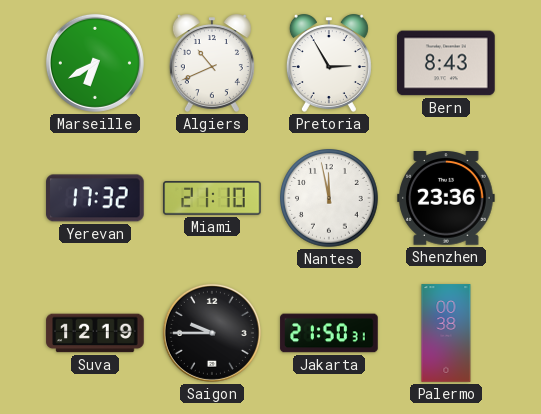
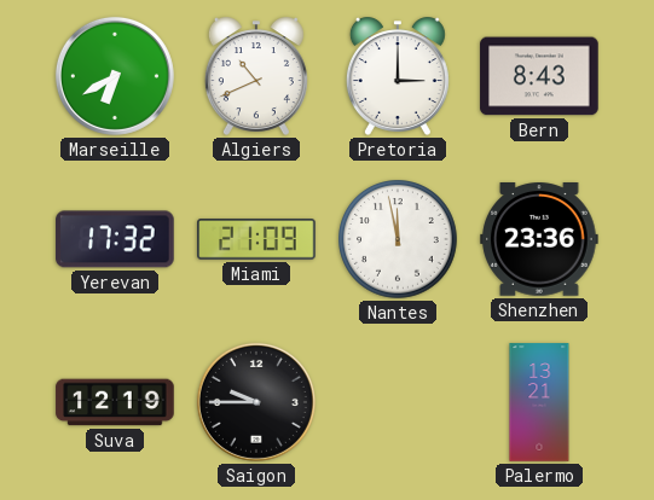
Pretoria: 2:55 -> 3:00 (398, 76)
Miami: 21:10 -> 21:09 (256, 239)
Jakarta: 21:50 -> none (329, 333)
Palermo: 00:38 -> 13:21 (539, 402)
